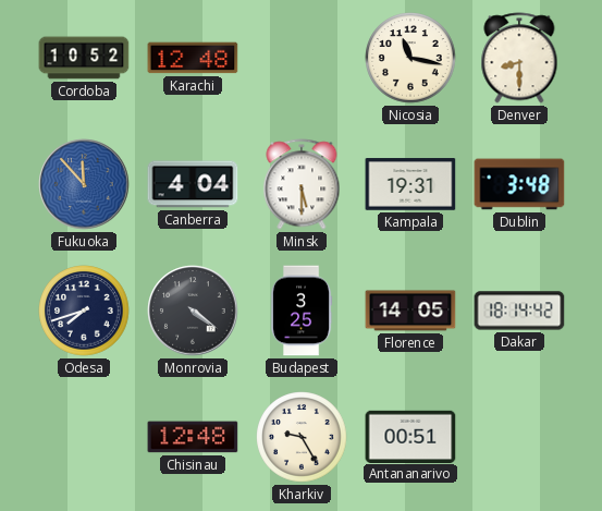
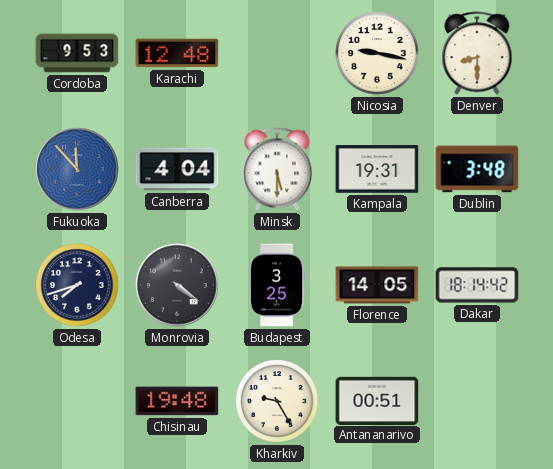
Cordoba: 10:52 -> 9:53 (77, 53)
Nicosia: 11:17 -> 9:17 (377, 53)
Chisinau: 12:48 -> 19:48 (177, 401)
